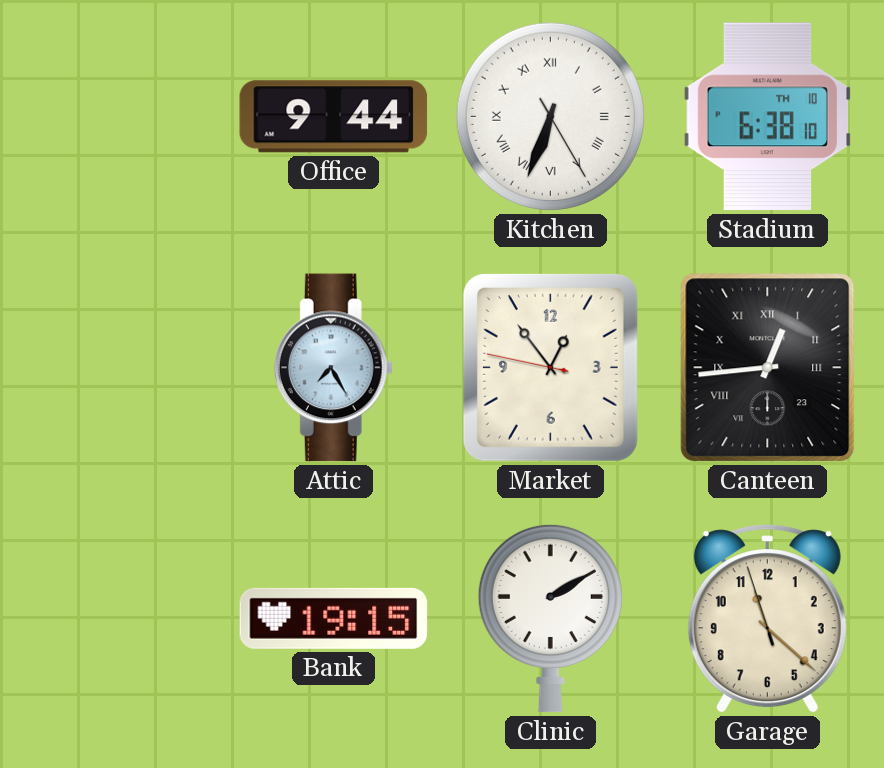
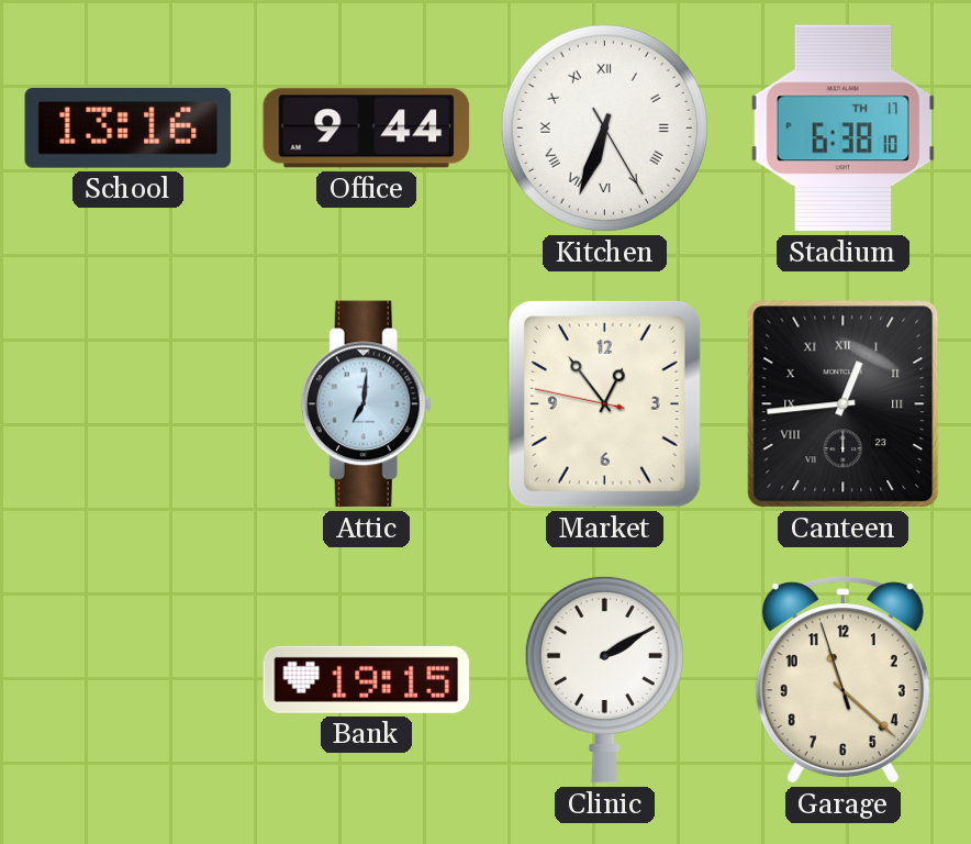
School: none -> 13:16 (129, 127)
Stadium date: TH 10 -> TH 17 (842, 129)
Attic: 7:25 -> 7:01 (366, 404)
